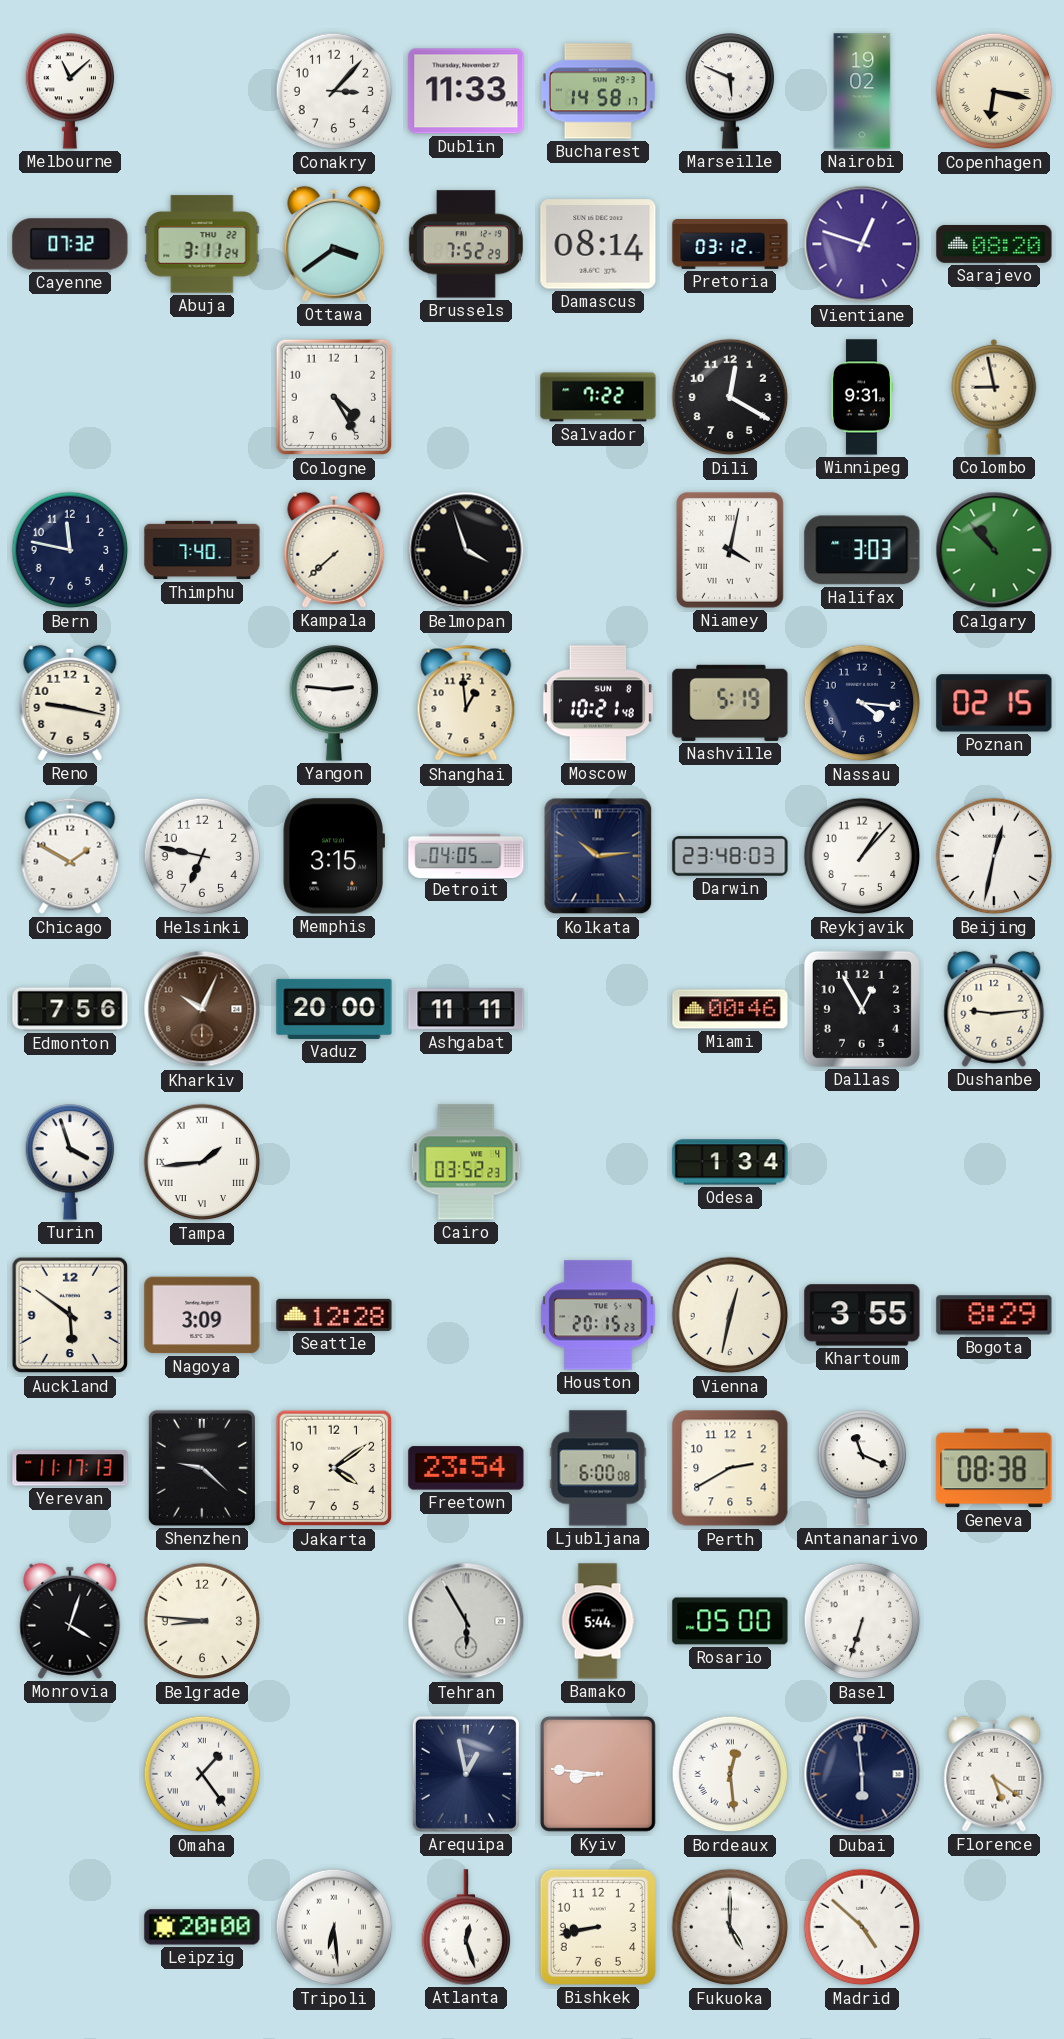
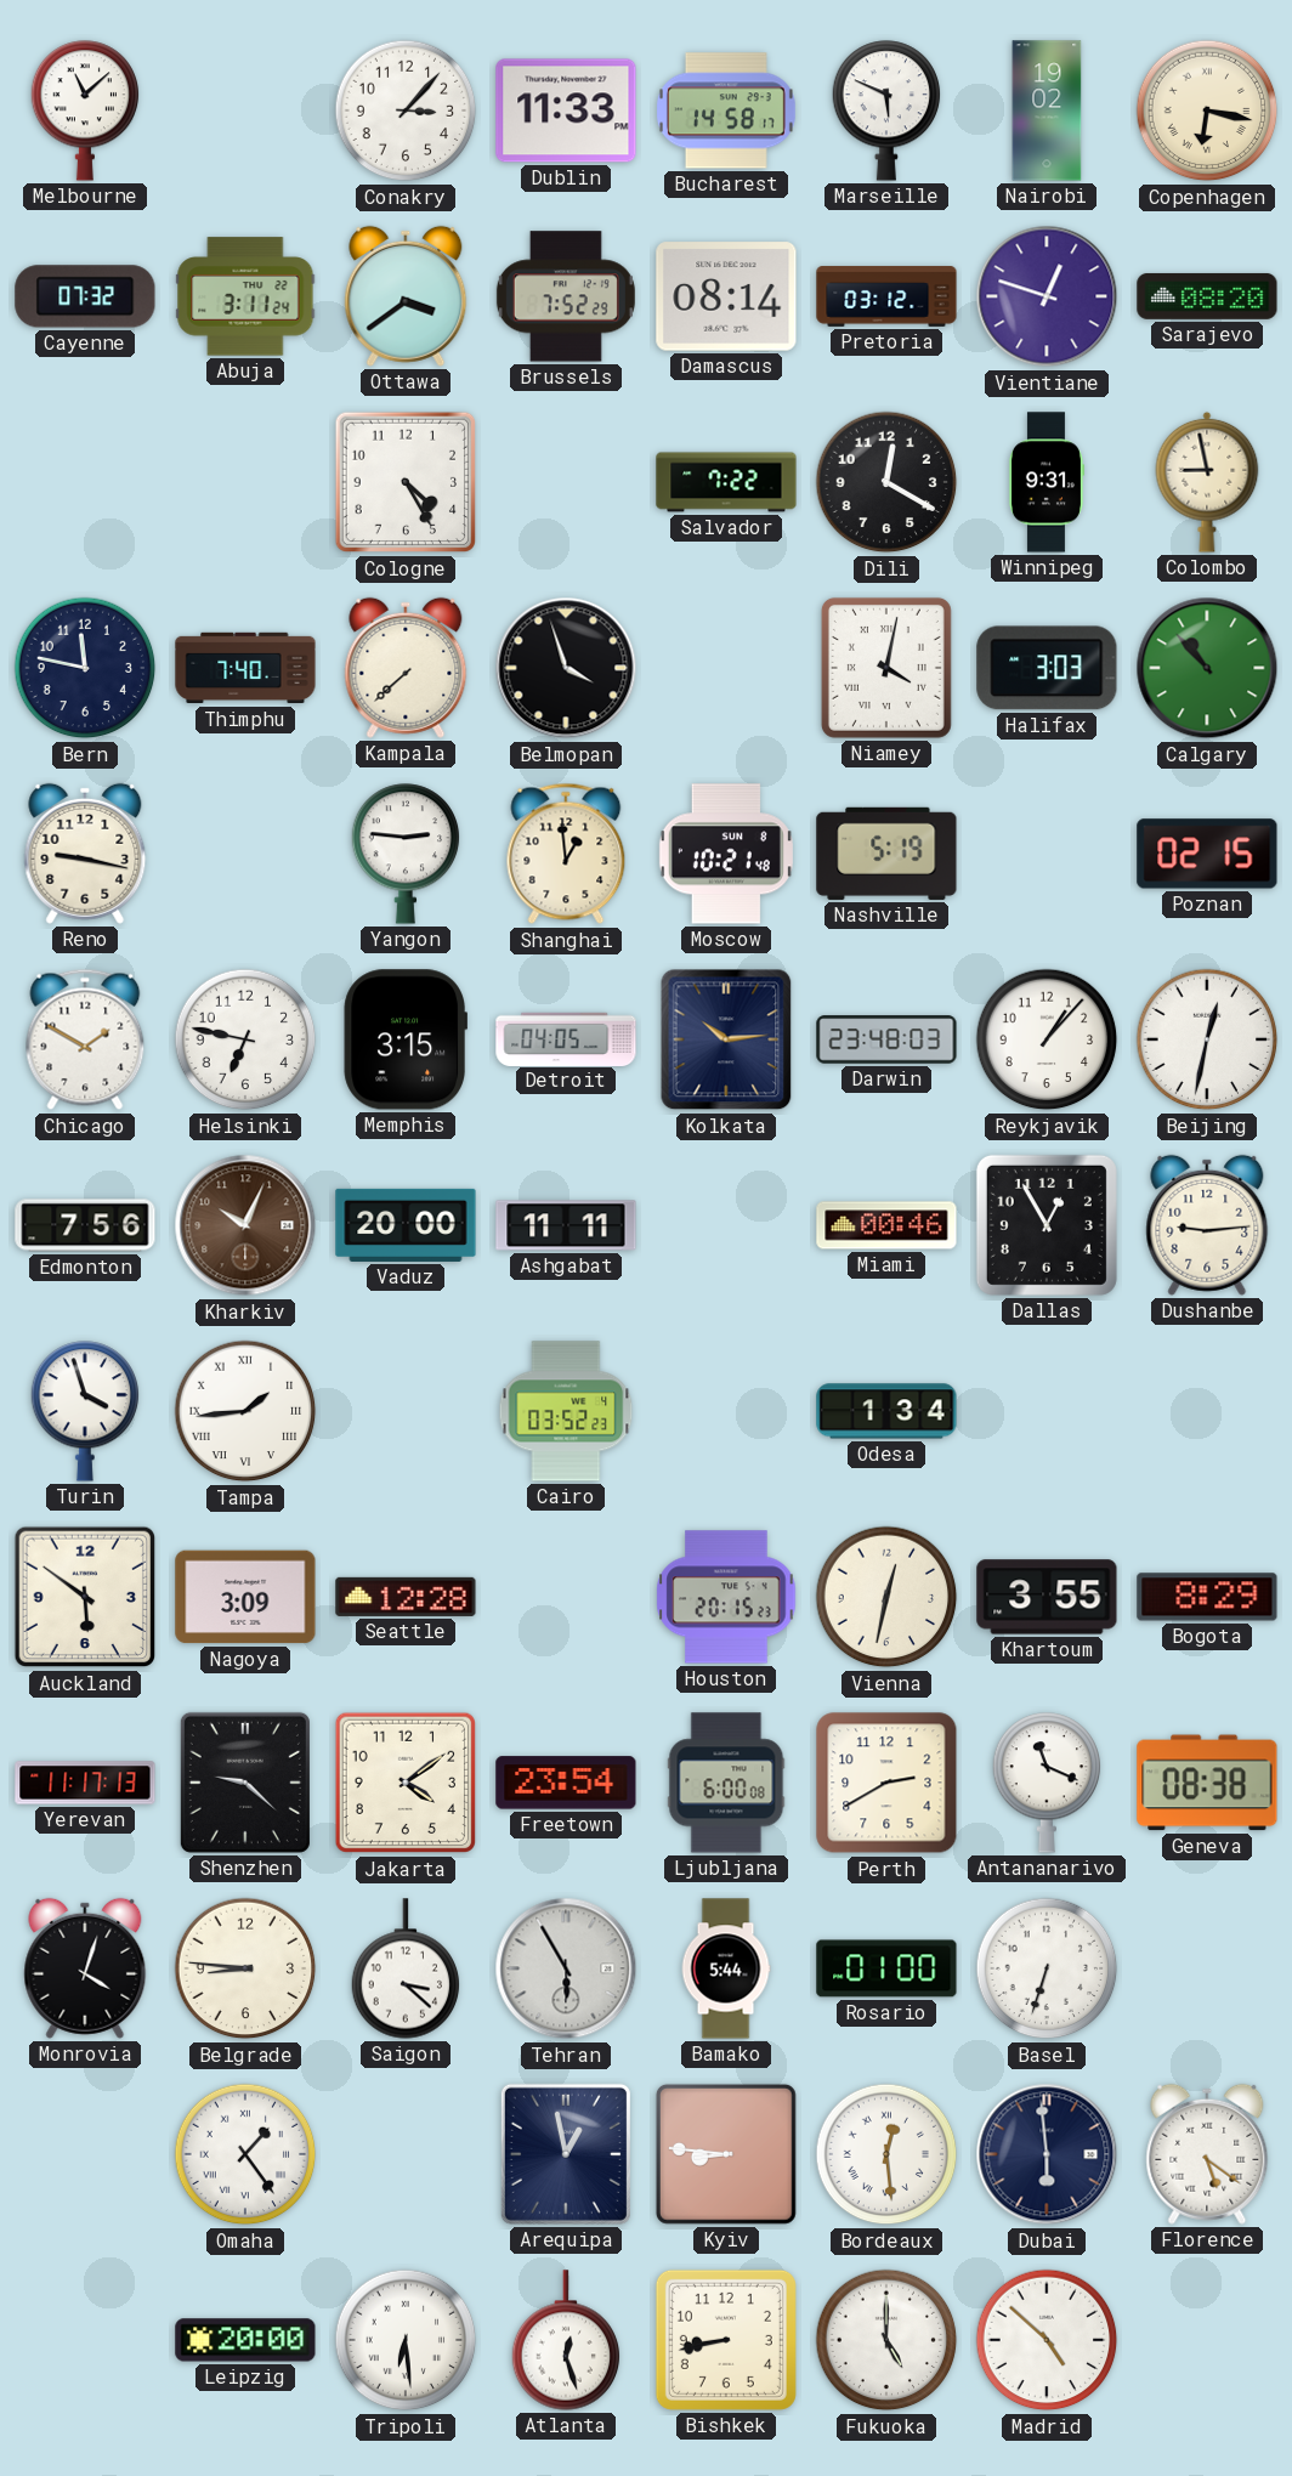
Nassau: 4:16 -> none (862, 703)
Saigon: none -> 3:22 (406, 1968)
Rosario: 05:00 -> 01:00 (886, 1968)
